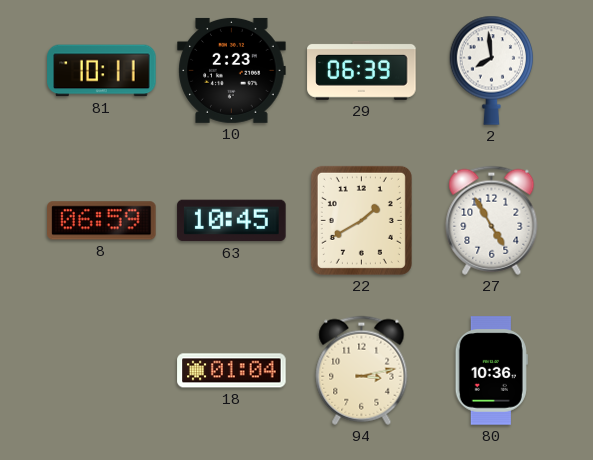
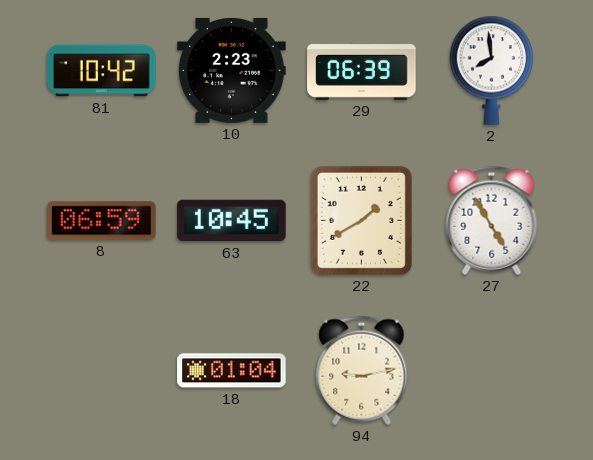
81: 10:11 -> 10:42 (102, 71)
94: 3:13 -> 9:13 (362, 370)
80: 10:36 -> none (491, 371)
